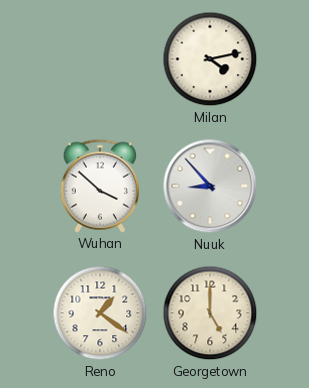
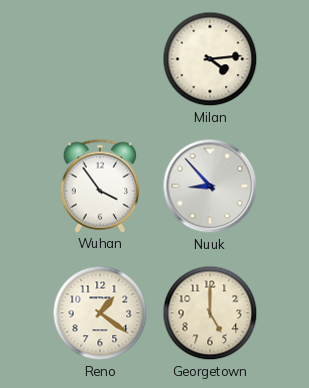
Milan: 4:13 -> 4:14 (210, 59)
Wuhan: 3:52 -> 3:54 (99, 186)
